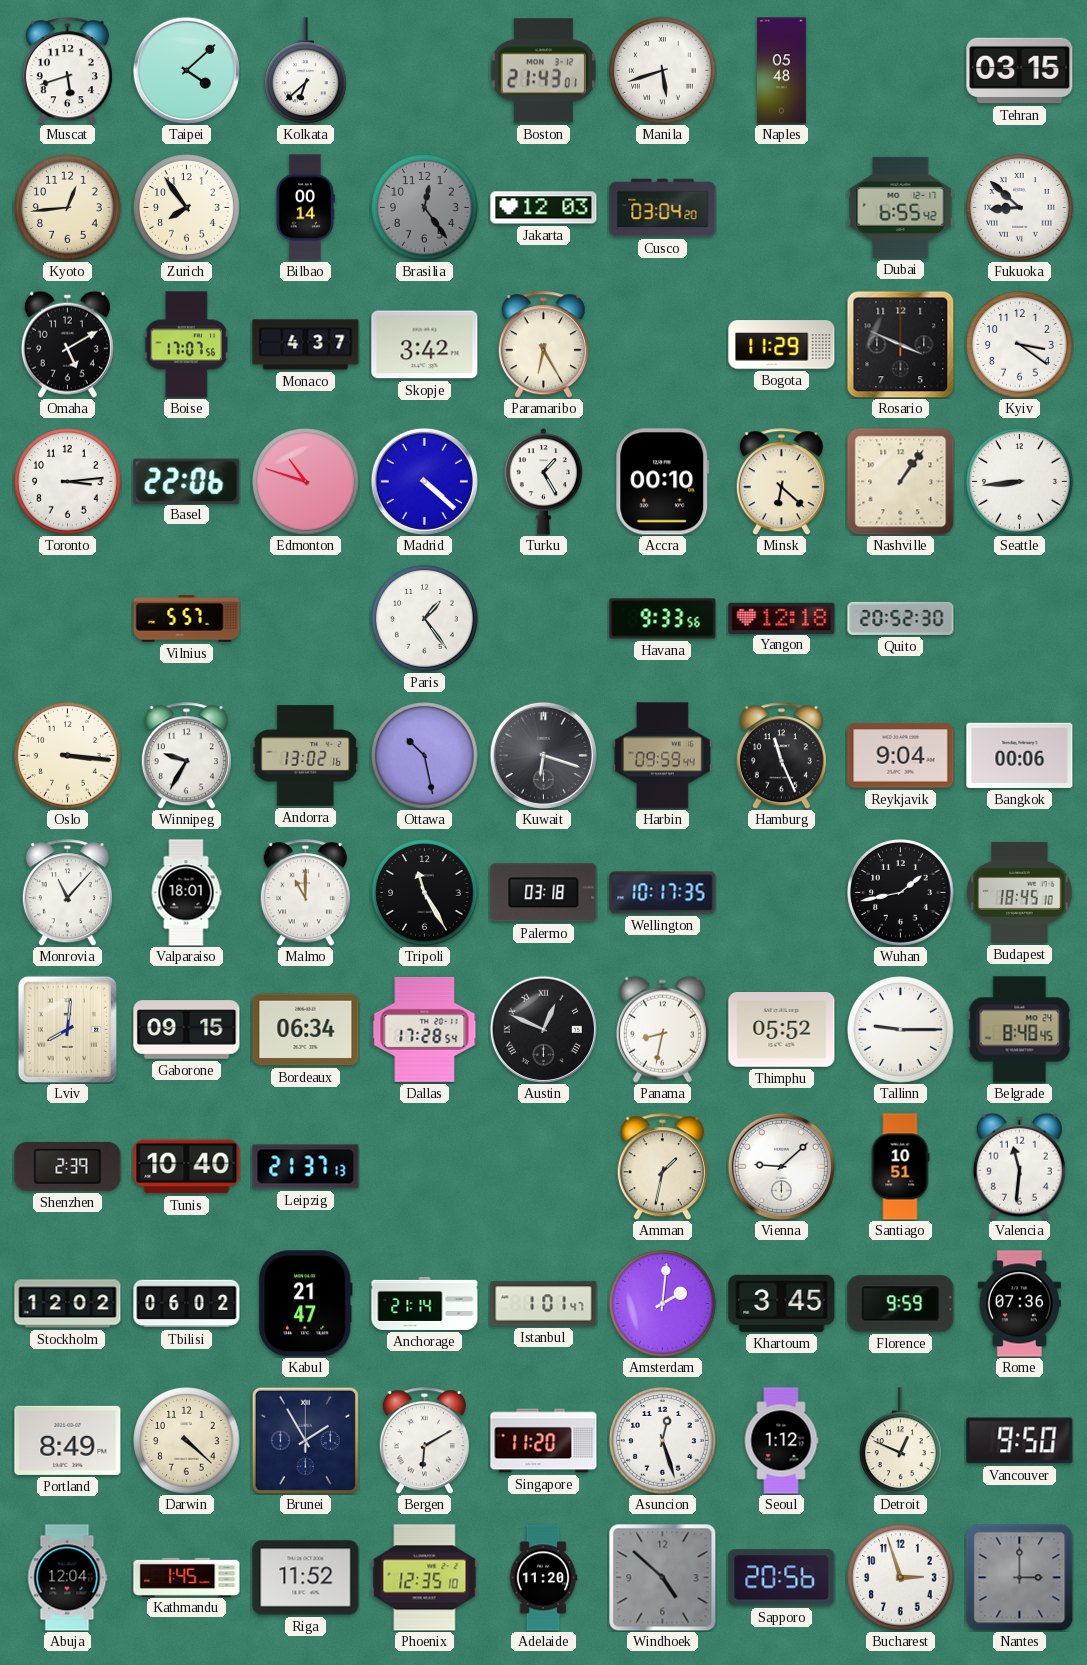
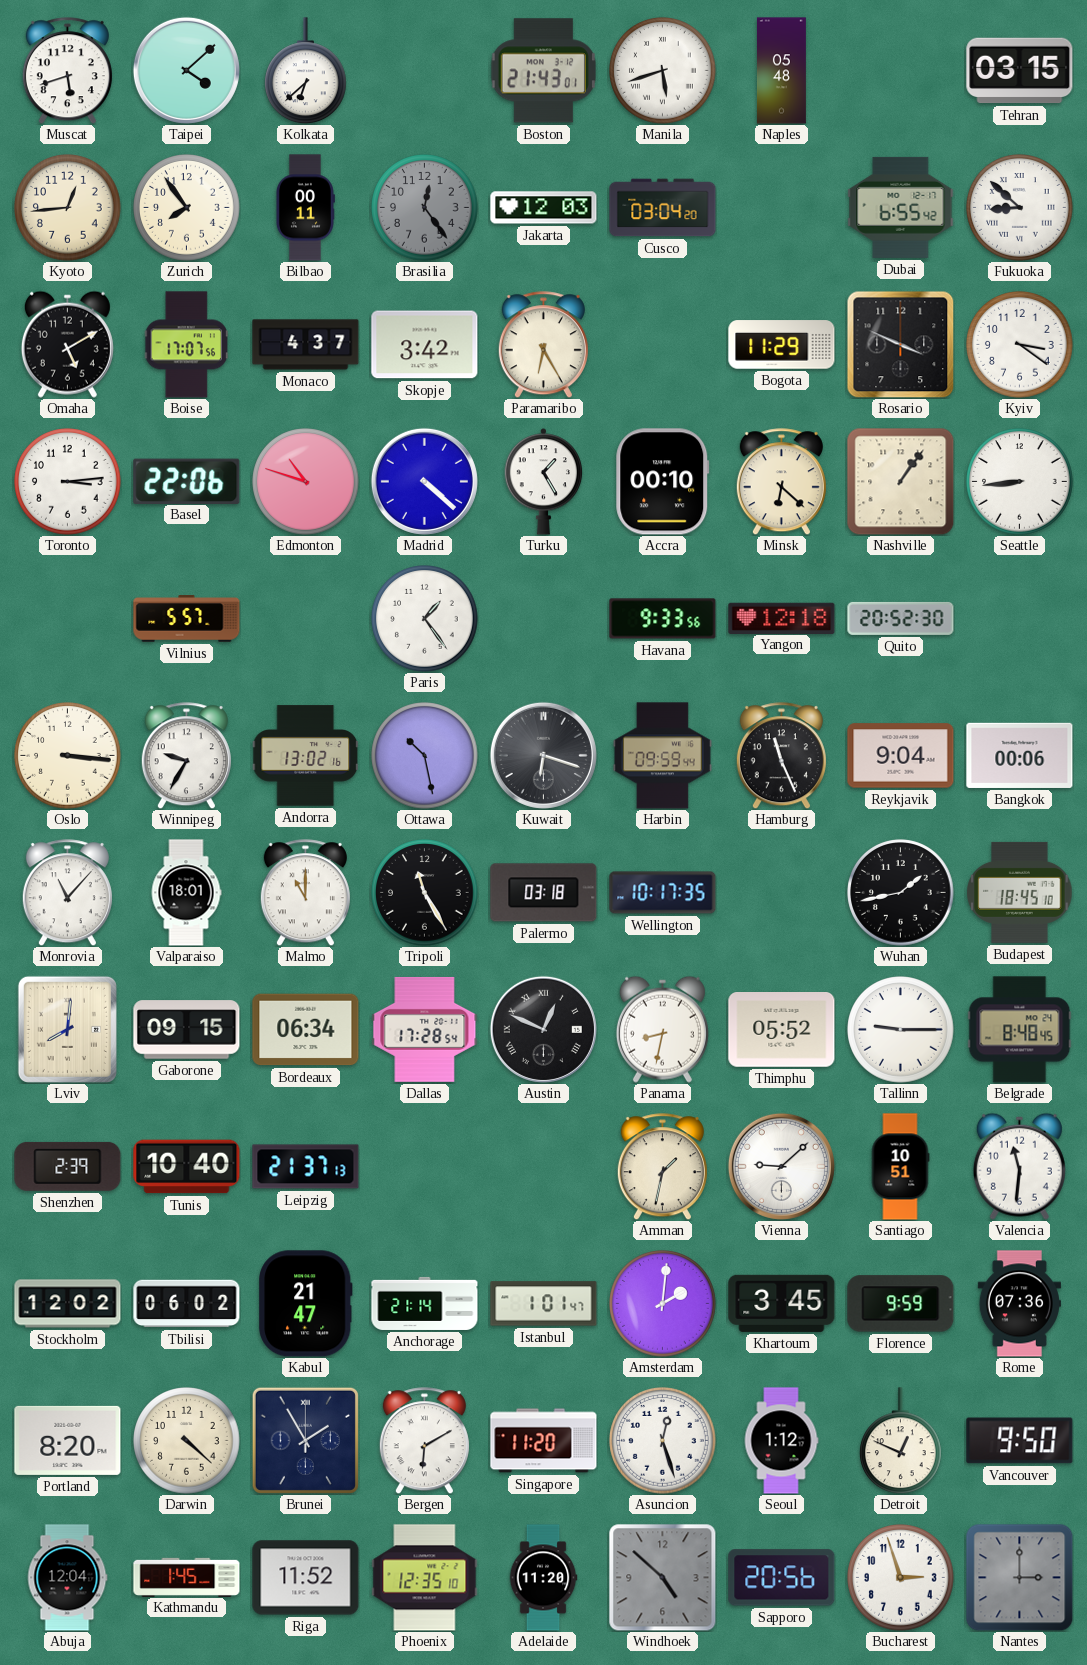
Bilbao: 00:14 -> 00:11 (305, 208)
Portland: 8:49 -> 8:20 (68, 1440)
